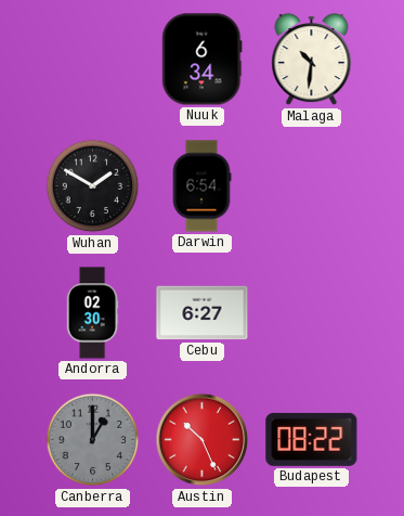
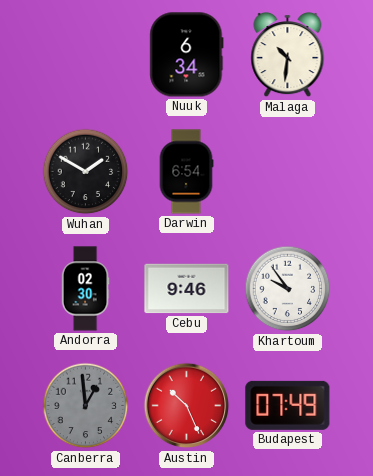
Cebu: 6:27 -> 9:46 (187, 289)
Khartoum: none -> 9:54 (288, 289)
Canberra: 1:00 -> 12:59 (86, 406)
Budapest: 08:22 -> 07:49 (288, 405)
